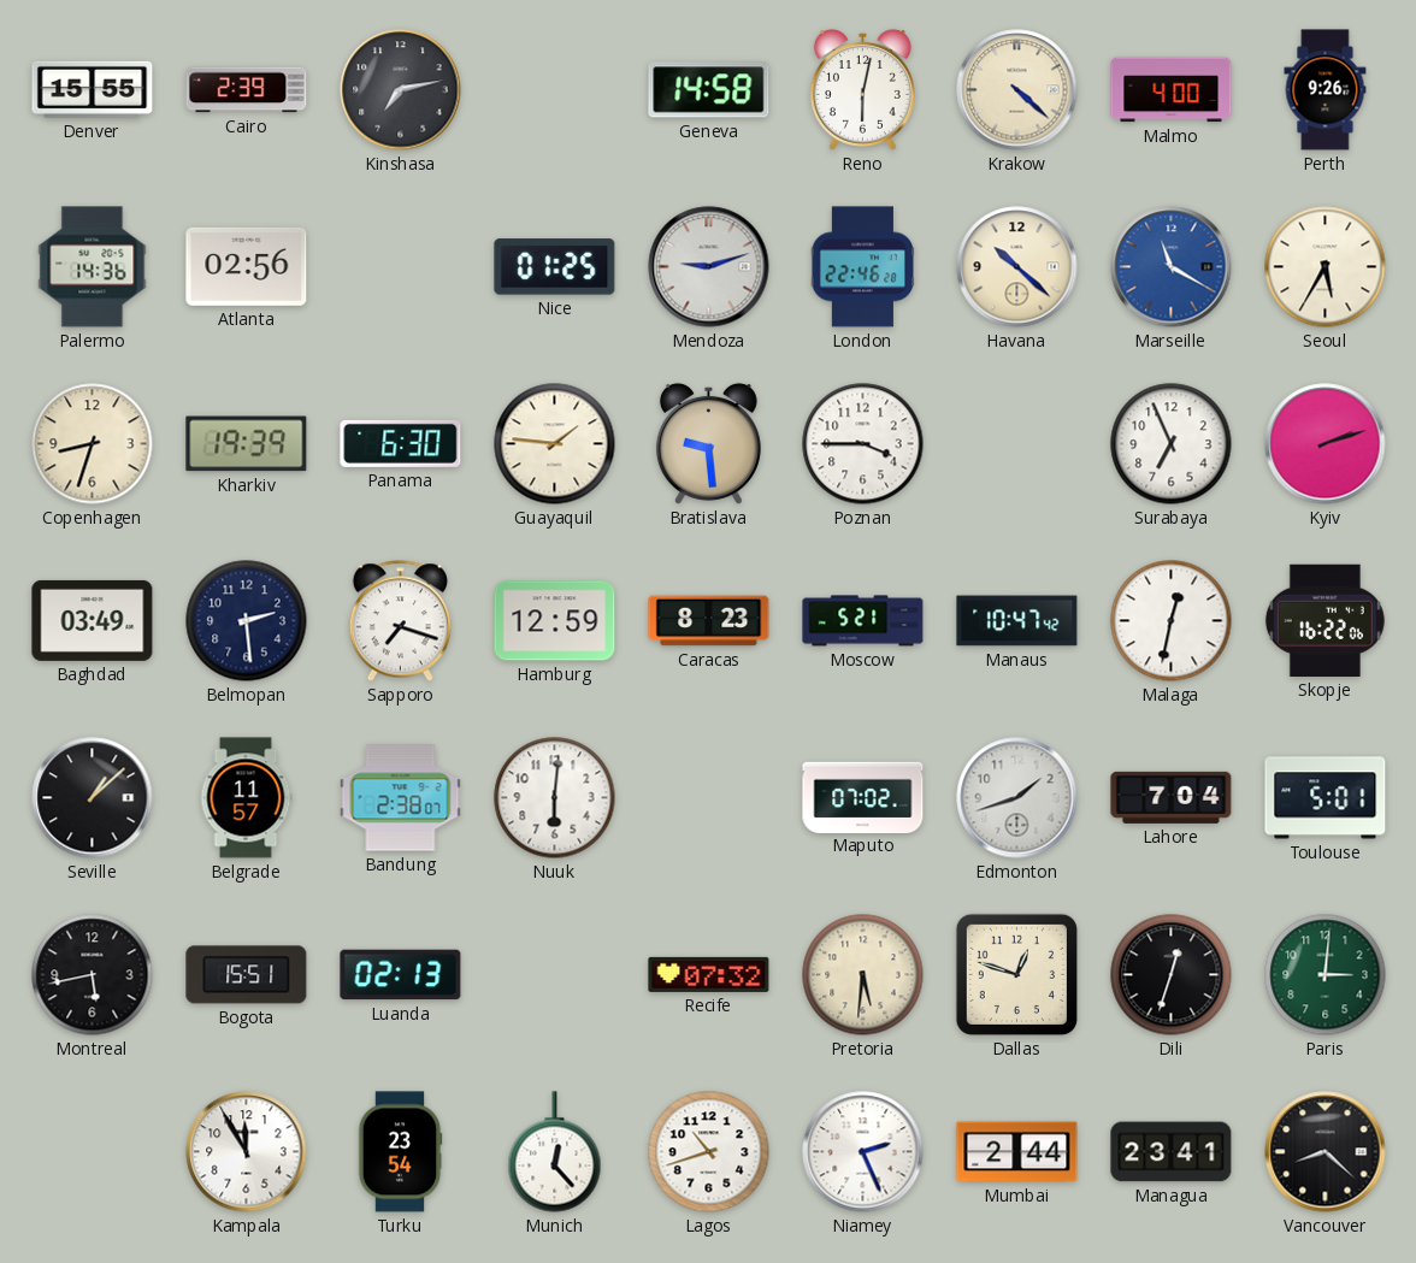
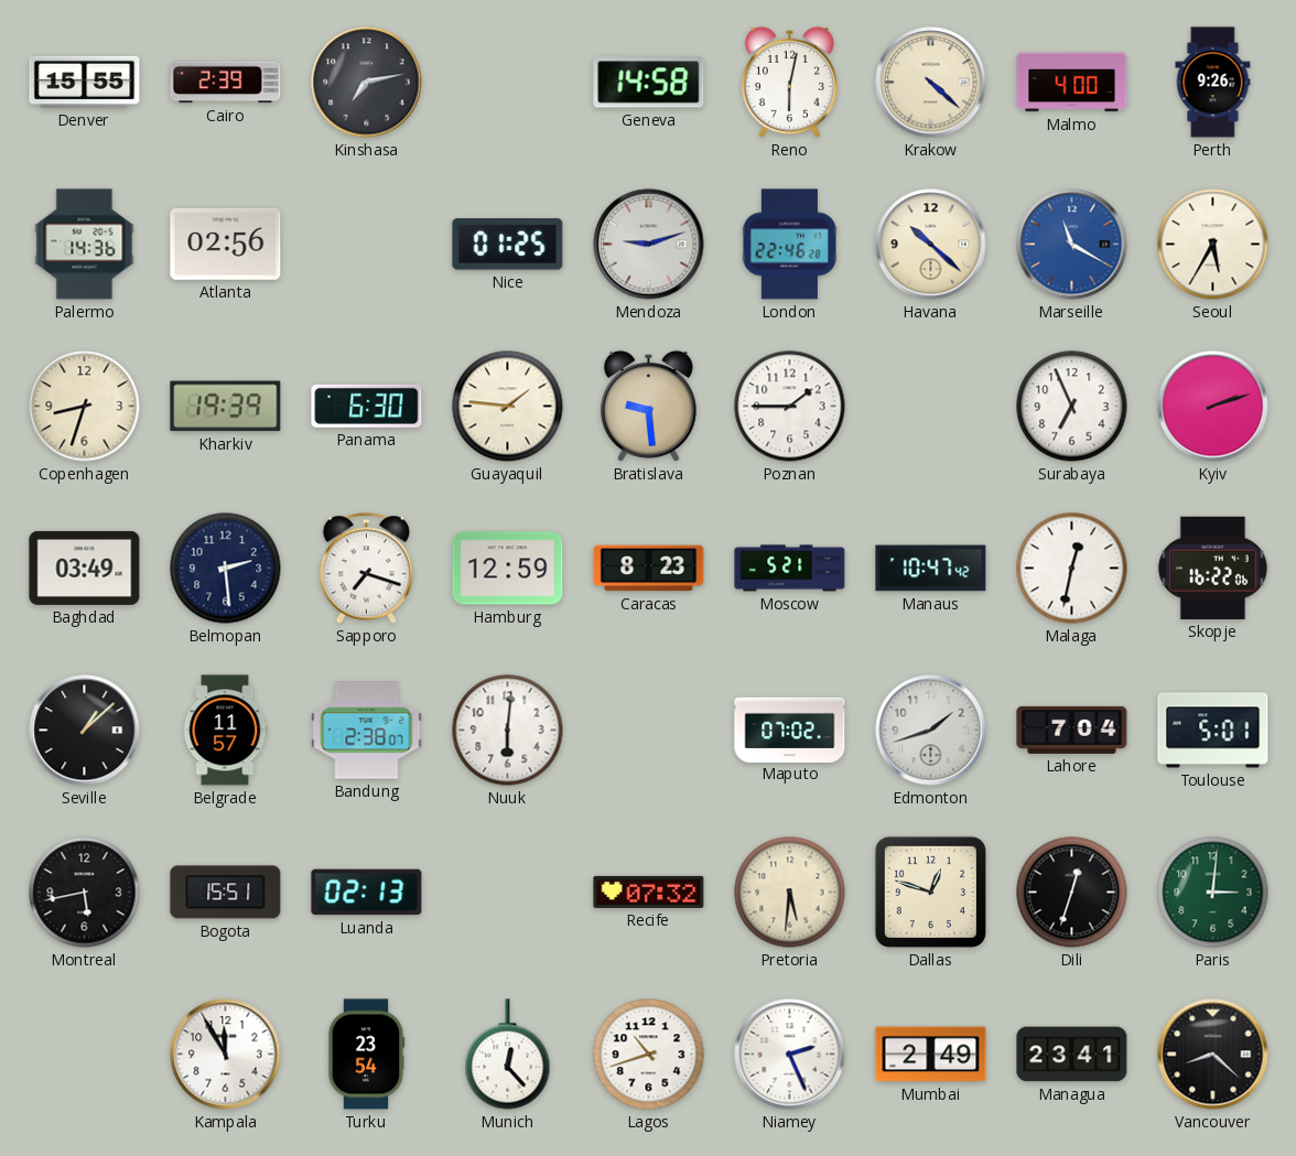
Poznan: 3:45 -> 1:45 (790, 407)
Mumbai: 2:44 -> 2:49 (931, 1055)
